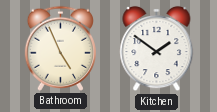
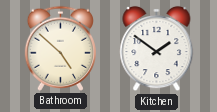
Bathroom: 4:56 -> 4:52 (60, 48)
